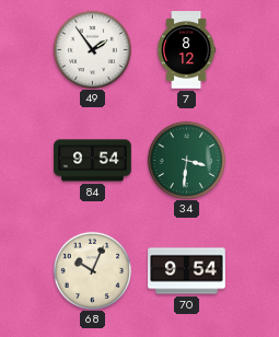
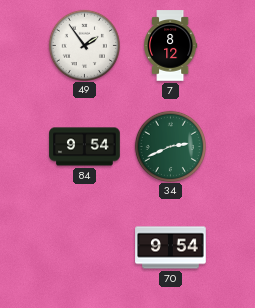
34: 3:31 -> 2:41 (170, 146)
68: 10:04 -> none (92, 270)
